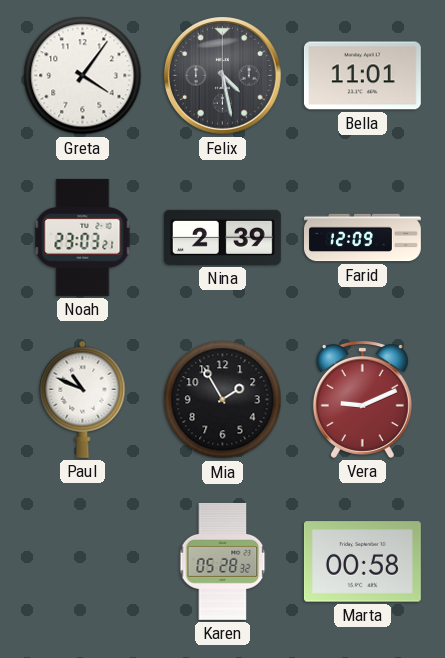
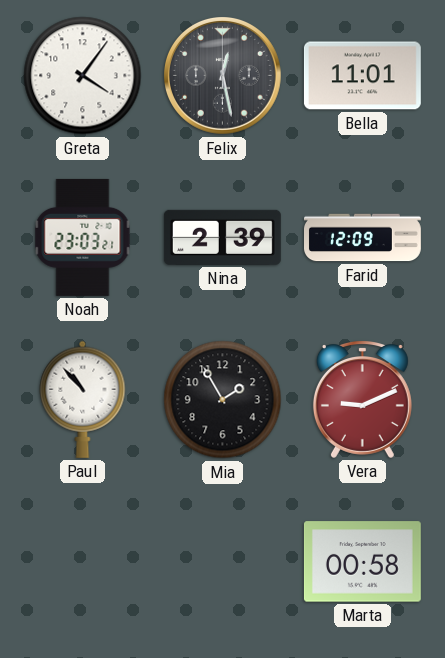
Felix: 4:28 -> 12:28 (223, 76)
Paul: 10:49 -> 10:53 (83, 399)
Karen: 05:28 -> none (223, 561)
